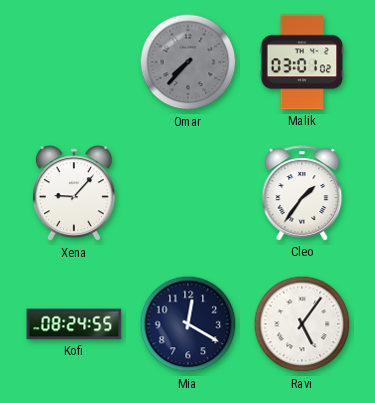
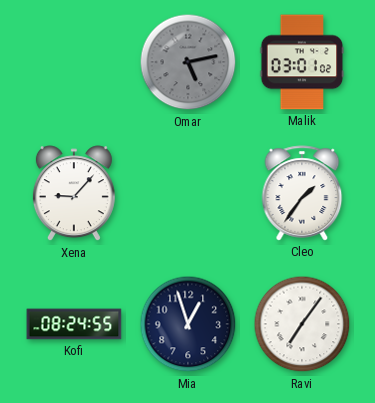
Omar: 7:37 -> 5:13 (188, 62)
Mia: 12:20 -> 12:57 (188, 324)
Ravi: 5:06 -> 7:06 (302, 324)
